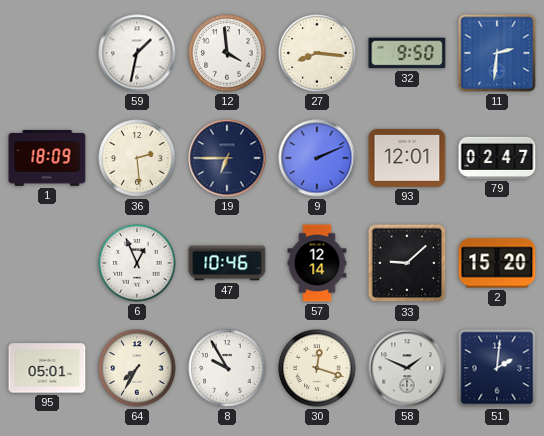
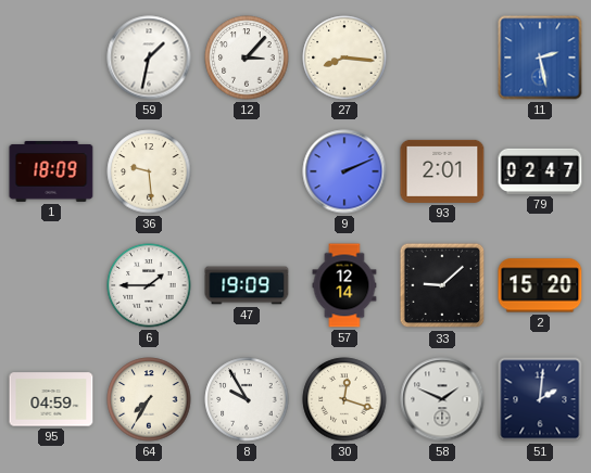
12: 3:59 -> 3:07 (247, 57)
32: 9:50 -> none (407, 53)
11: 2:31 -> 2:28 (540, 57)
36: 2:29 -> 9:29 (149, 171)
19: 6:45 -> none (227, 158)
93: 12:01 -> 2:01 (442, 171)
6: 12:56 -> 1:45 (149, 285)
47: 10:46 -> 19:09 (247, 285)
95: 05:01 -> 04:59 (51, 399)
